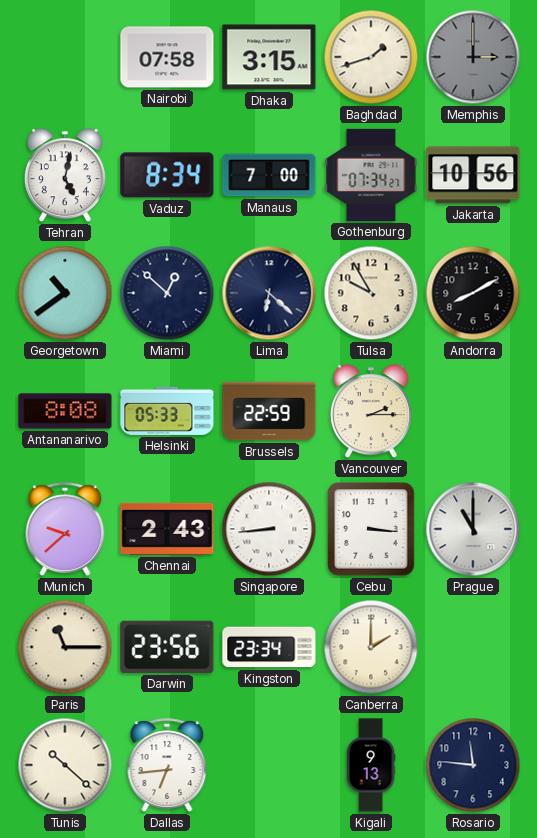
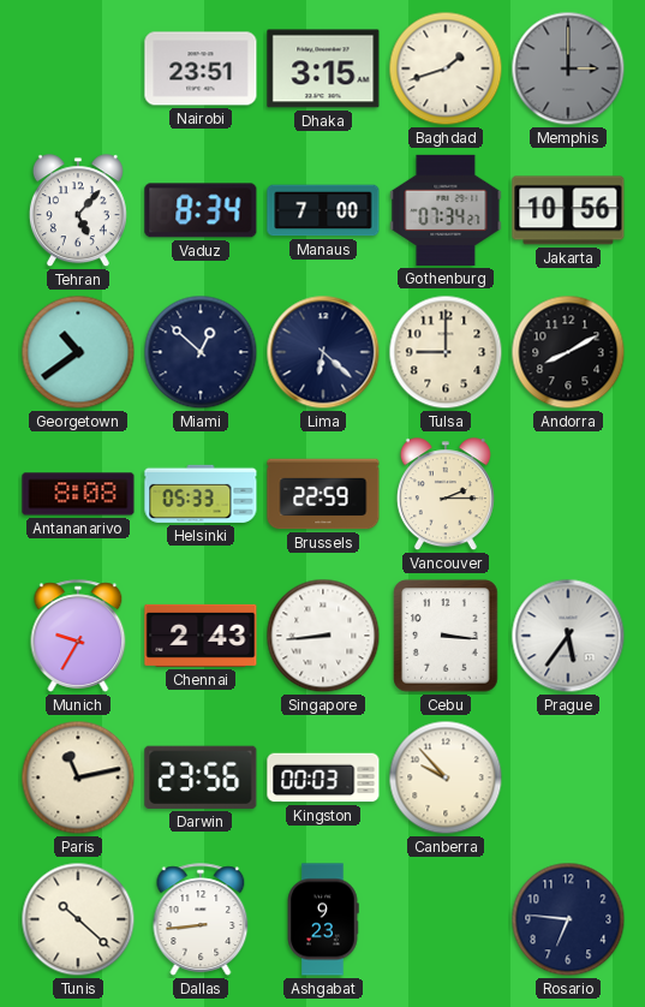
Nairobi: 07:58 -> 23:51 (201, 68)
Tehran: 5:02 -> 5:07 (78, 211)
Tulsa: 9:55 -> 9:00 (446, 352)
Munich: 9:38 -> 9:35 (78, 636)
Prague: 11:00 -> 5:36 (568, 636)
Paris: 11:15 -> 11:13 (78, 777)
Kingston: 23:34 -> 00:03 (323, 777)
Canberra: 2:00 -> 9:53 (446, 777)
Dallas: 6:44 -> 8:44 (201, 919)
Ashgabat: none -> 9:23 (323, 919)
Kigali: 9:13 -> none (371, 765)
Rosario: 11:46 -> 6:46 (568, 919)
